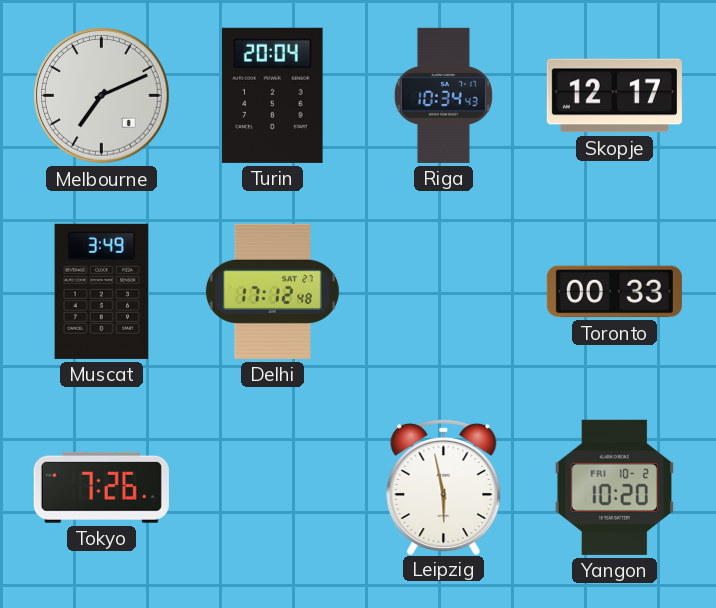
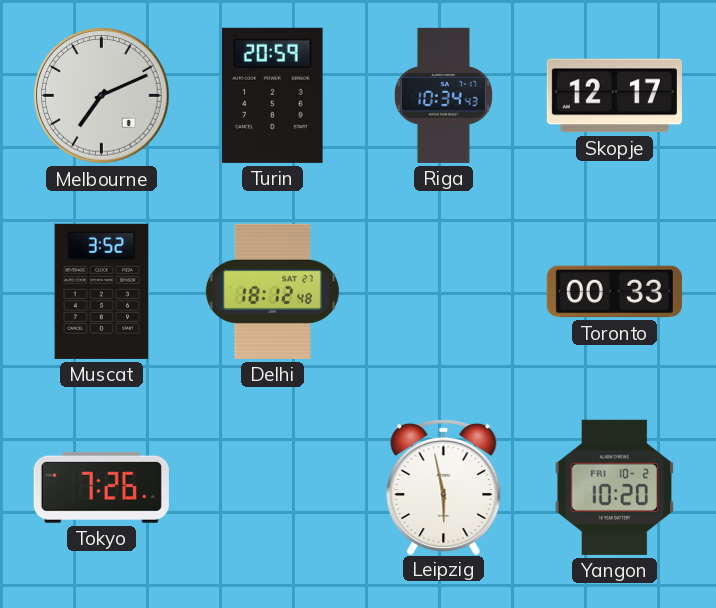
Turin: 20:04 -> 20:59 (273, 95)
Muscat: 3:49 -> 3:52 (102, 291)
Delhi: 17:12 -> 18:12 (272, 291)
